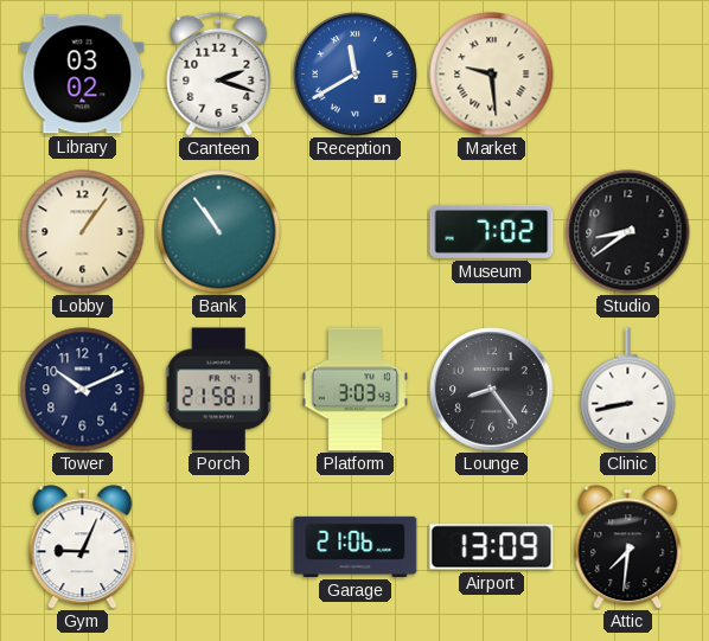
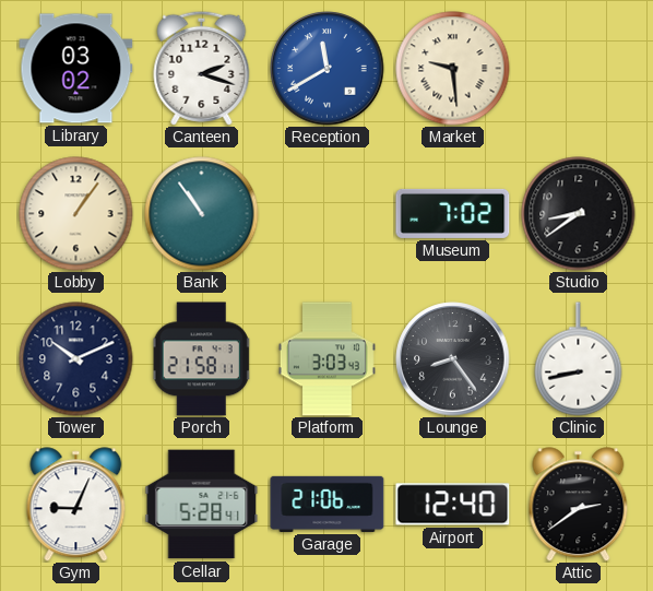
Cellar: none -> 5:28 (202, 505)
Airport: 13:09 -> 12:40 (453, 505)
Attic: 7:31 -> 2:39 (579, 505)
